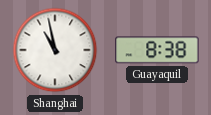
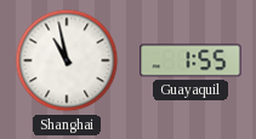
Guayaquil: 8:38 -> 1:55 (190, 60)
